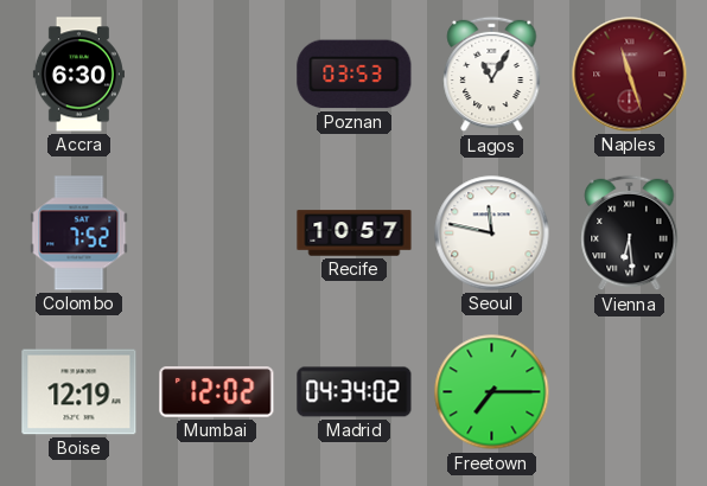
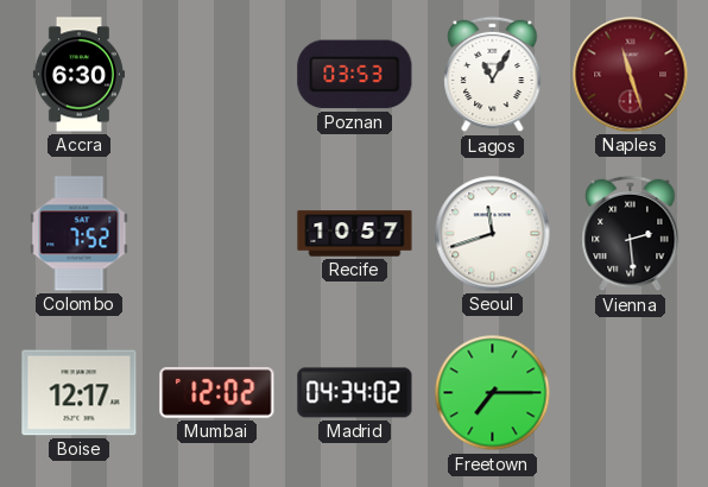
Seoul: 11:47 -> 11:42 (493, 234)
Vienna: 6:29 -> 2:29 (631, 234)
Boise: 12:19 -> 12:17 (80, 393)
